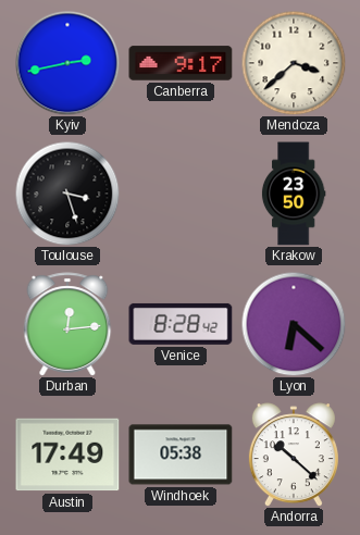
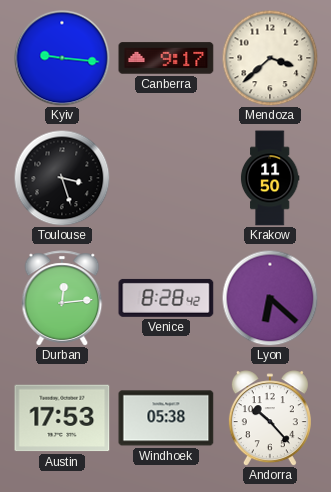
Kyiv: 2:43 -> 9:16 (62, 58)
Krakow: 23:50 -> 11:50 (270, 178)
Austin: 17:49 -> 17:53 (62, 418)
Andorra: 10:22 -> 10:23 (270, 418)
